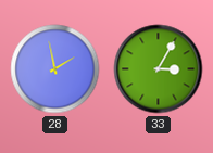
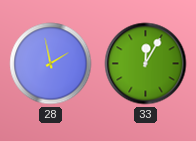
33: 3:05 -> 12:05 (146, 64)
